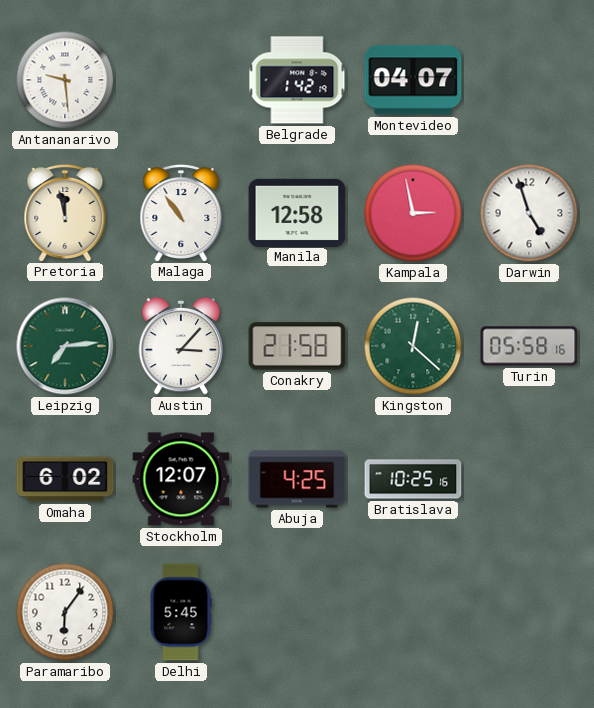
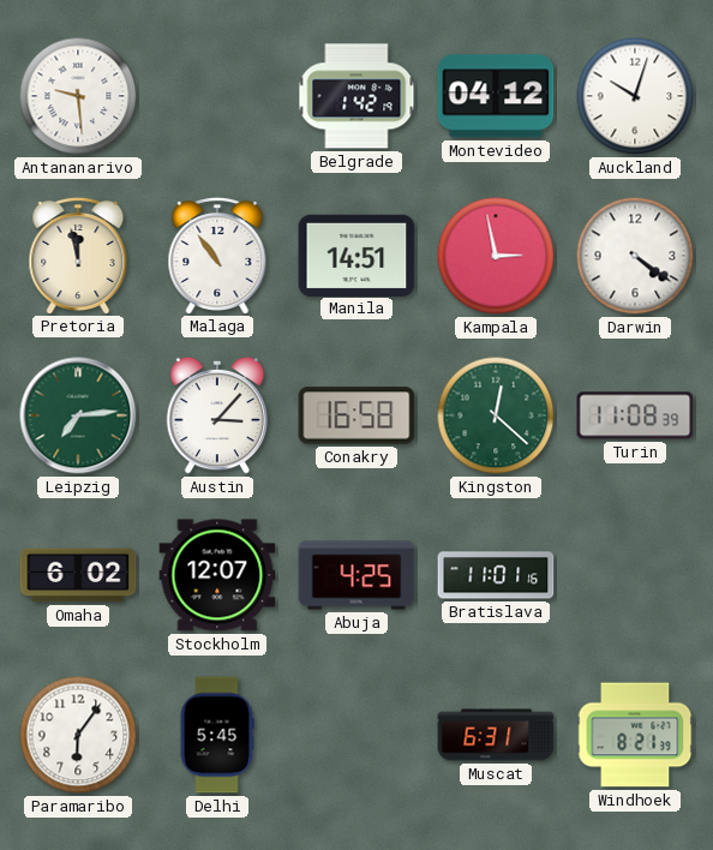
Montevideo: 04:07 -> 04:12 (496, 96)
Auckland: none -> 10:03 (635, 96)
Manila: 12:58 -> 14:51 (356, 255)
Darwin: 4:57 -> 4:21 (635, 256)
Conakry: 21:58 -> 16:58 (356, 415)
Turin: 05:58 -> 11:08 (635, 415)
Bratislava: 10:25 -> 11:01 (496, 575)
Muscat: none -> 6:31 (496, 735)
Windhoek: none -> 8:21 (635, 735)
